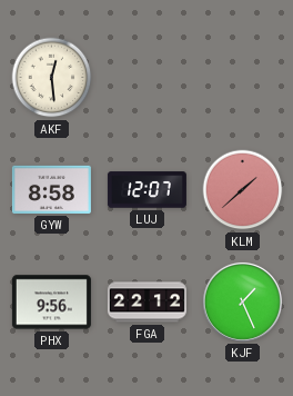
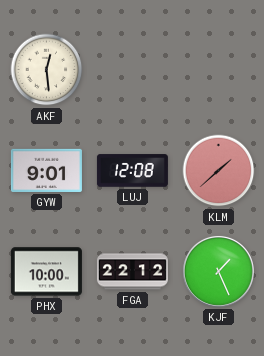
GYW: 8:58 -> 9:01 (46, 170)
LUJ: 12:07 -> 12:08 (132, 171)
PHX: 9:56 -> 10:00 (46, 272)
